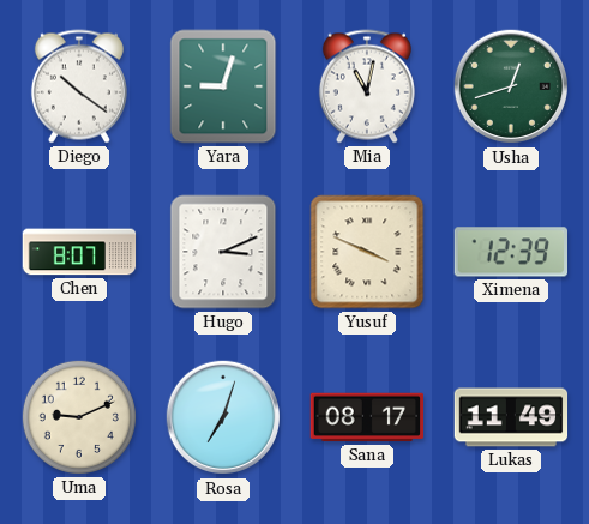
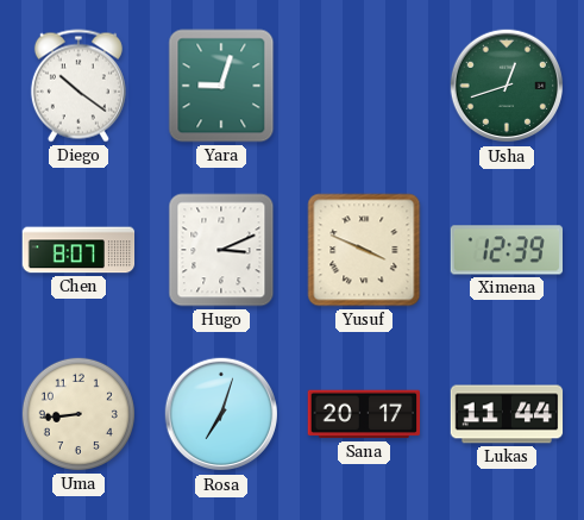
Mia: 11:02 -> none (367, 86)
Uma: 9:11 -> 8:44 (79, 414)
Sana: 08:17 -> 20:17 (364, 414)
Lukas: 11:49 -> 11:44 (507, 414)
